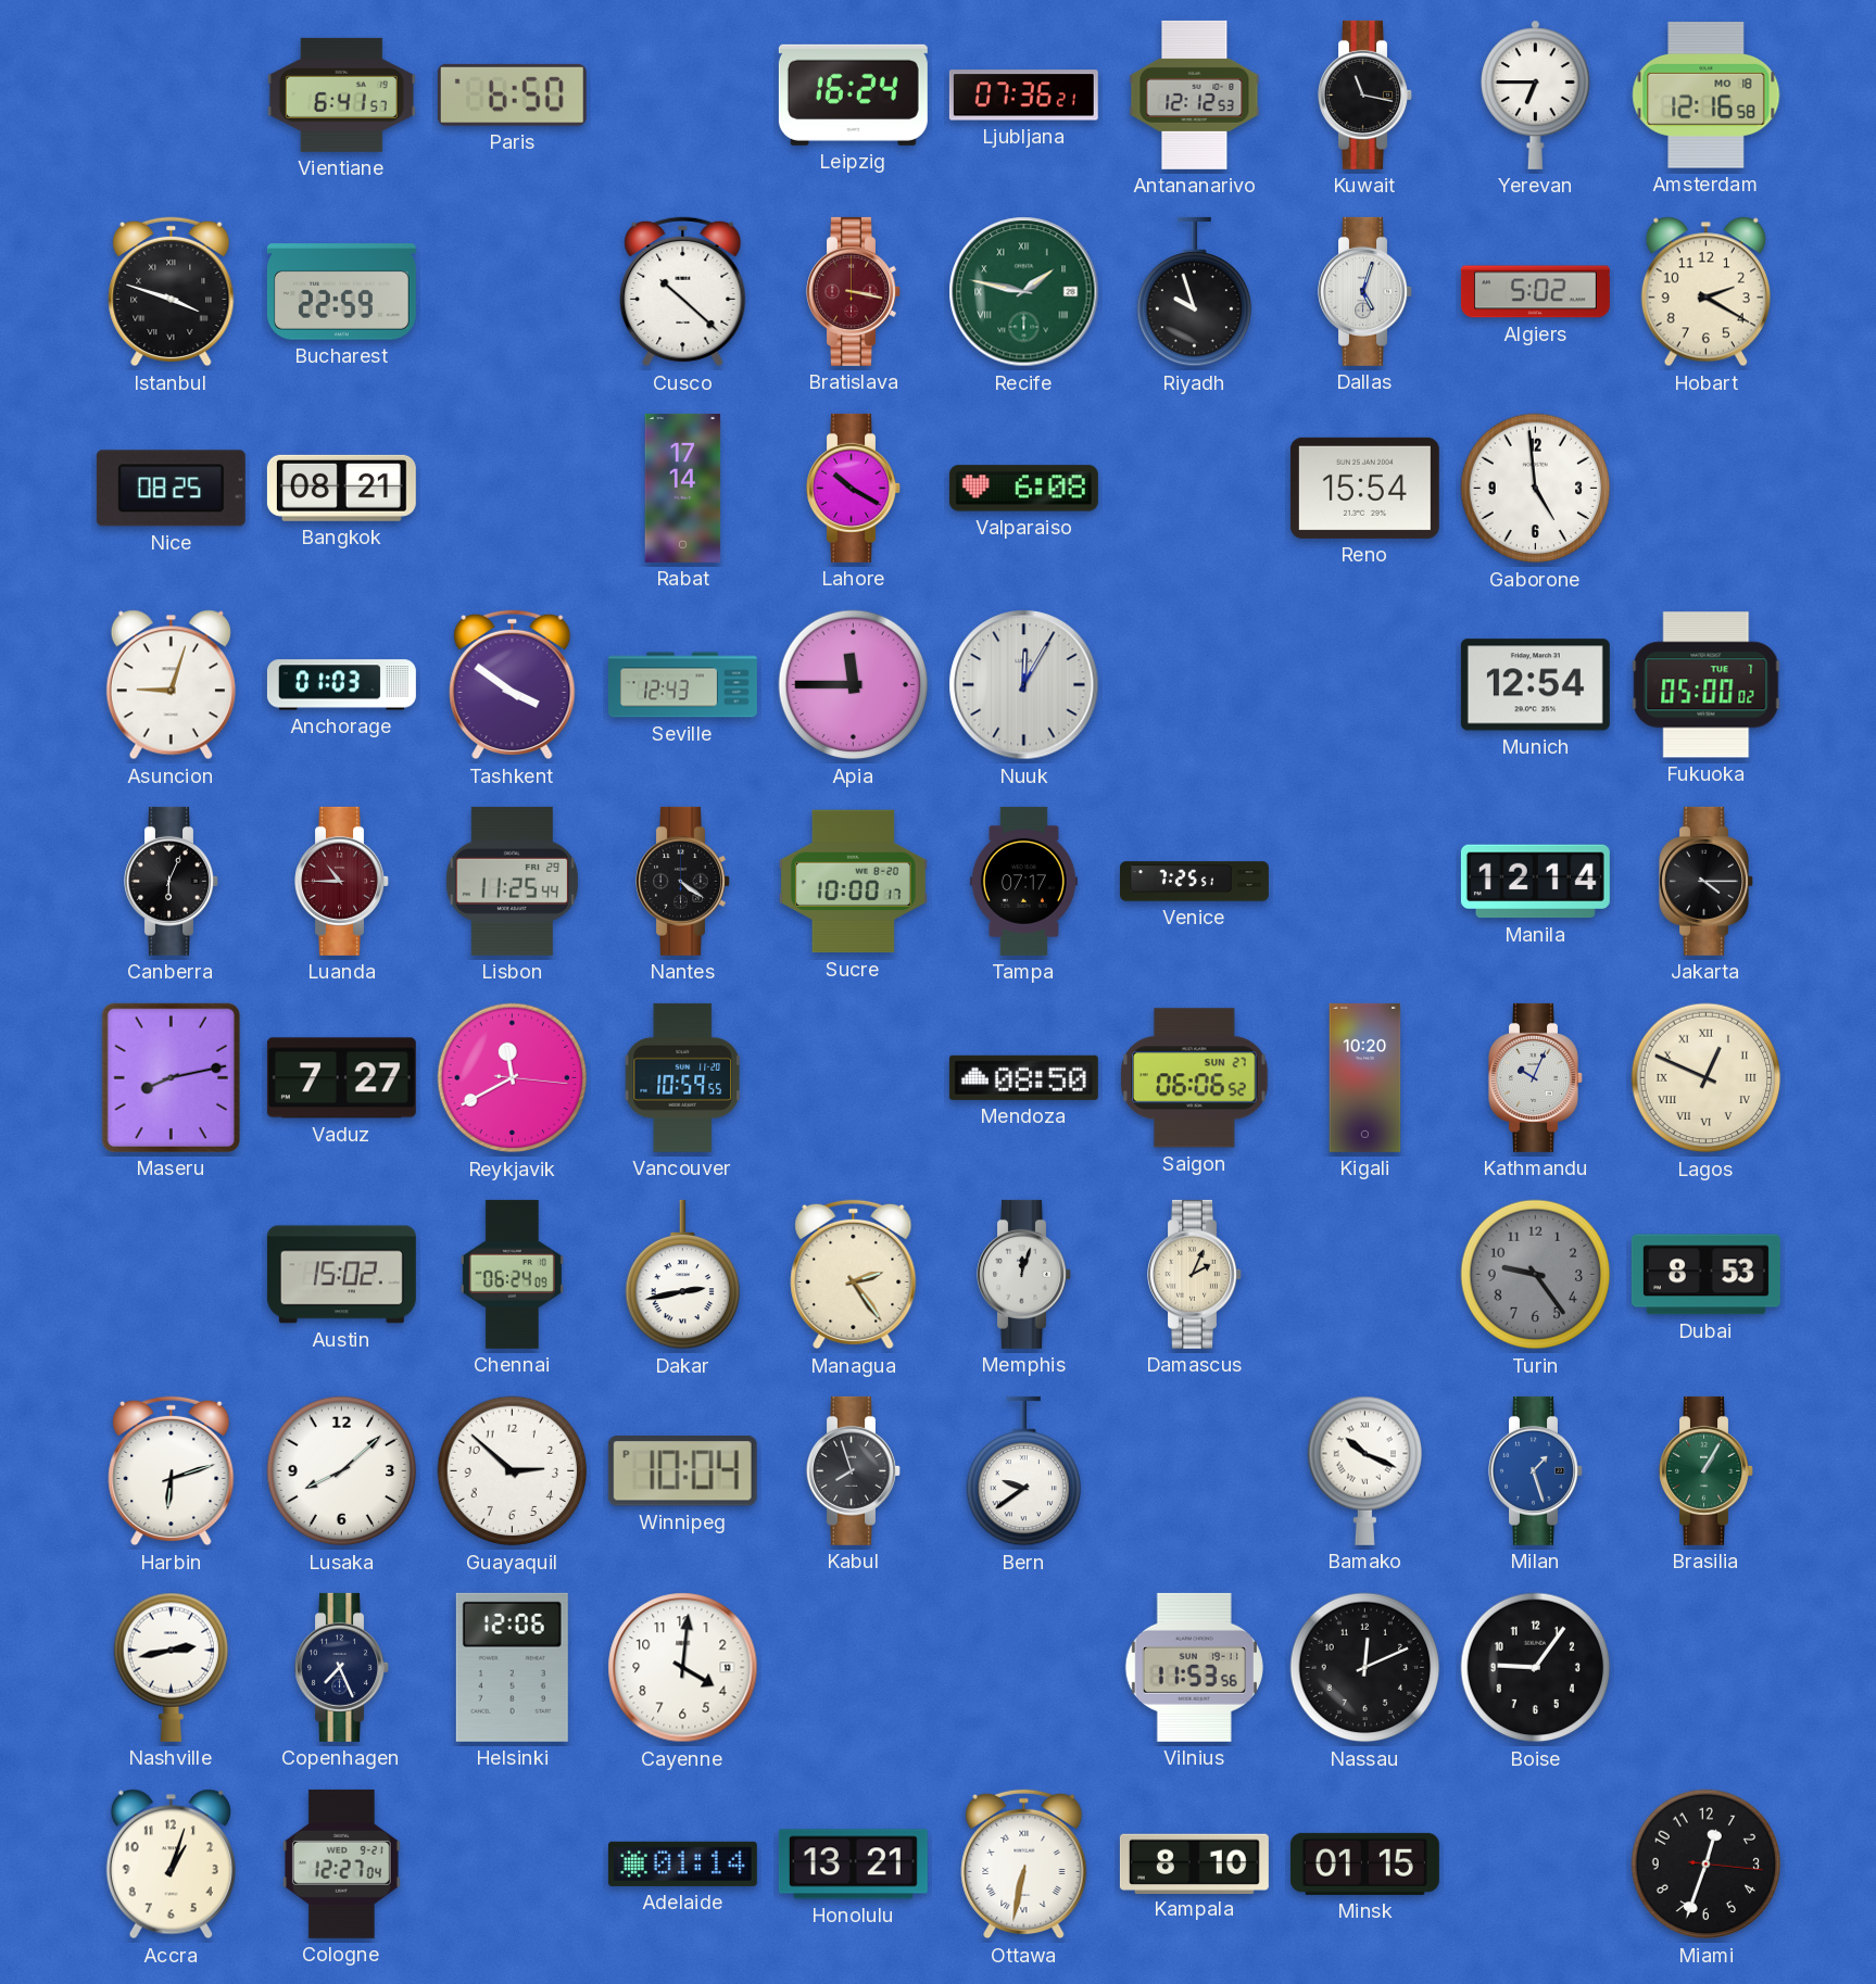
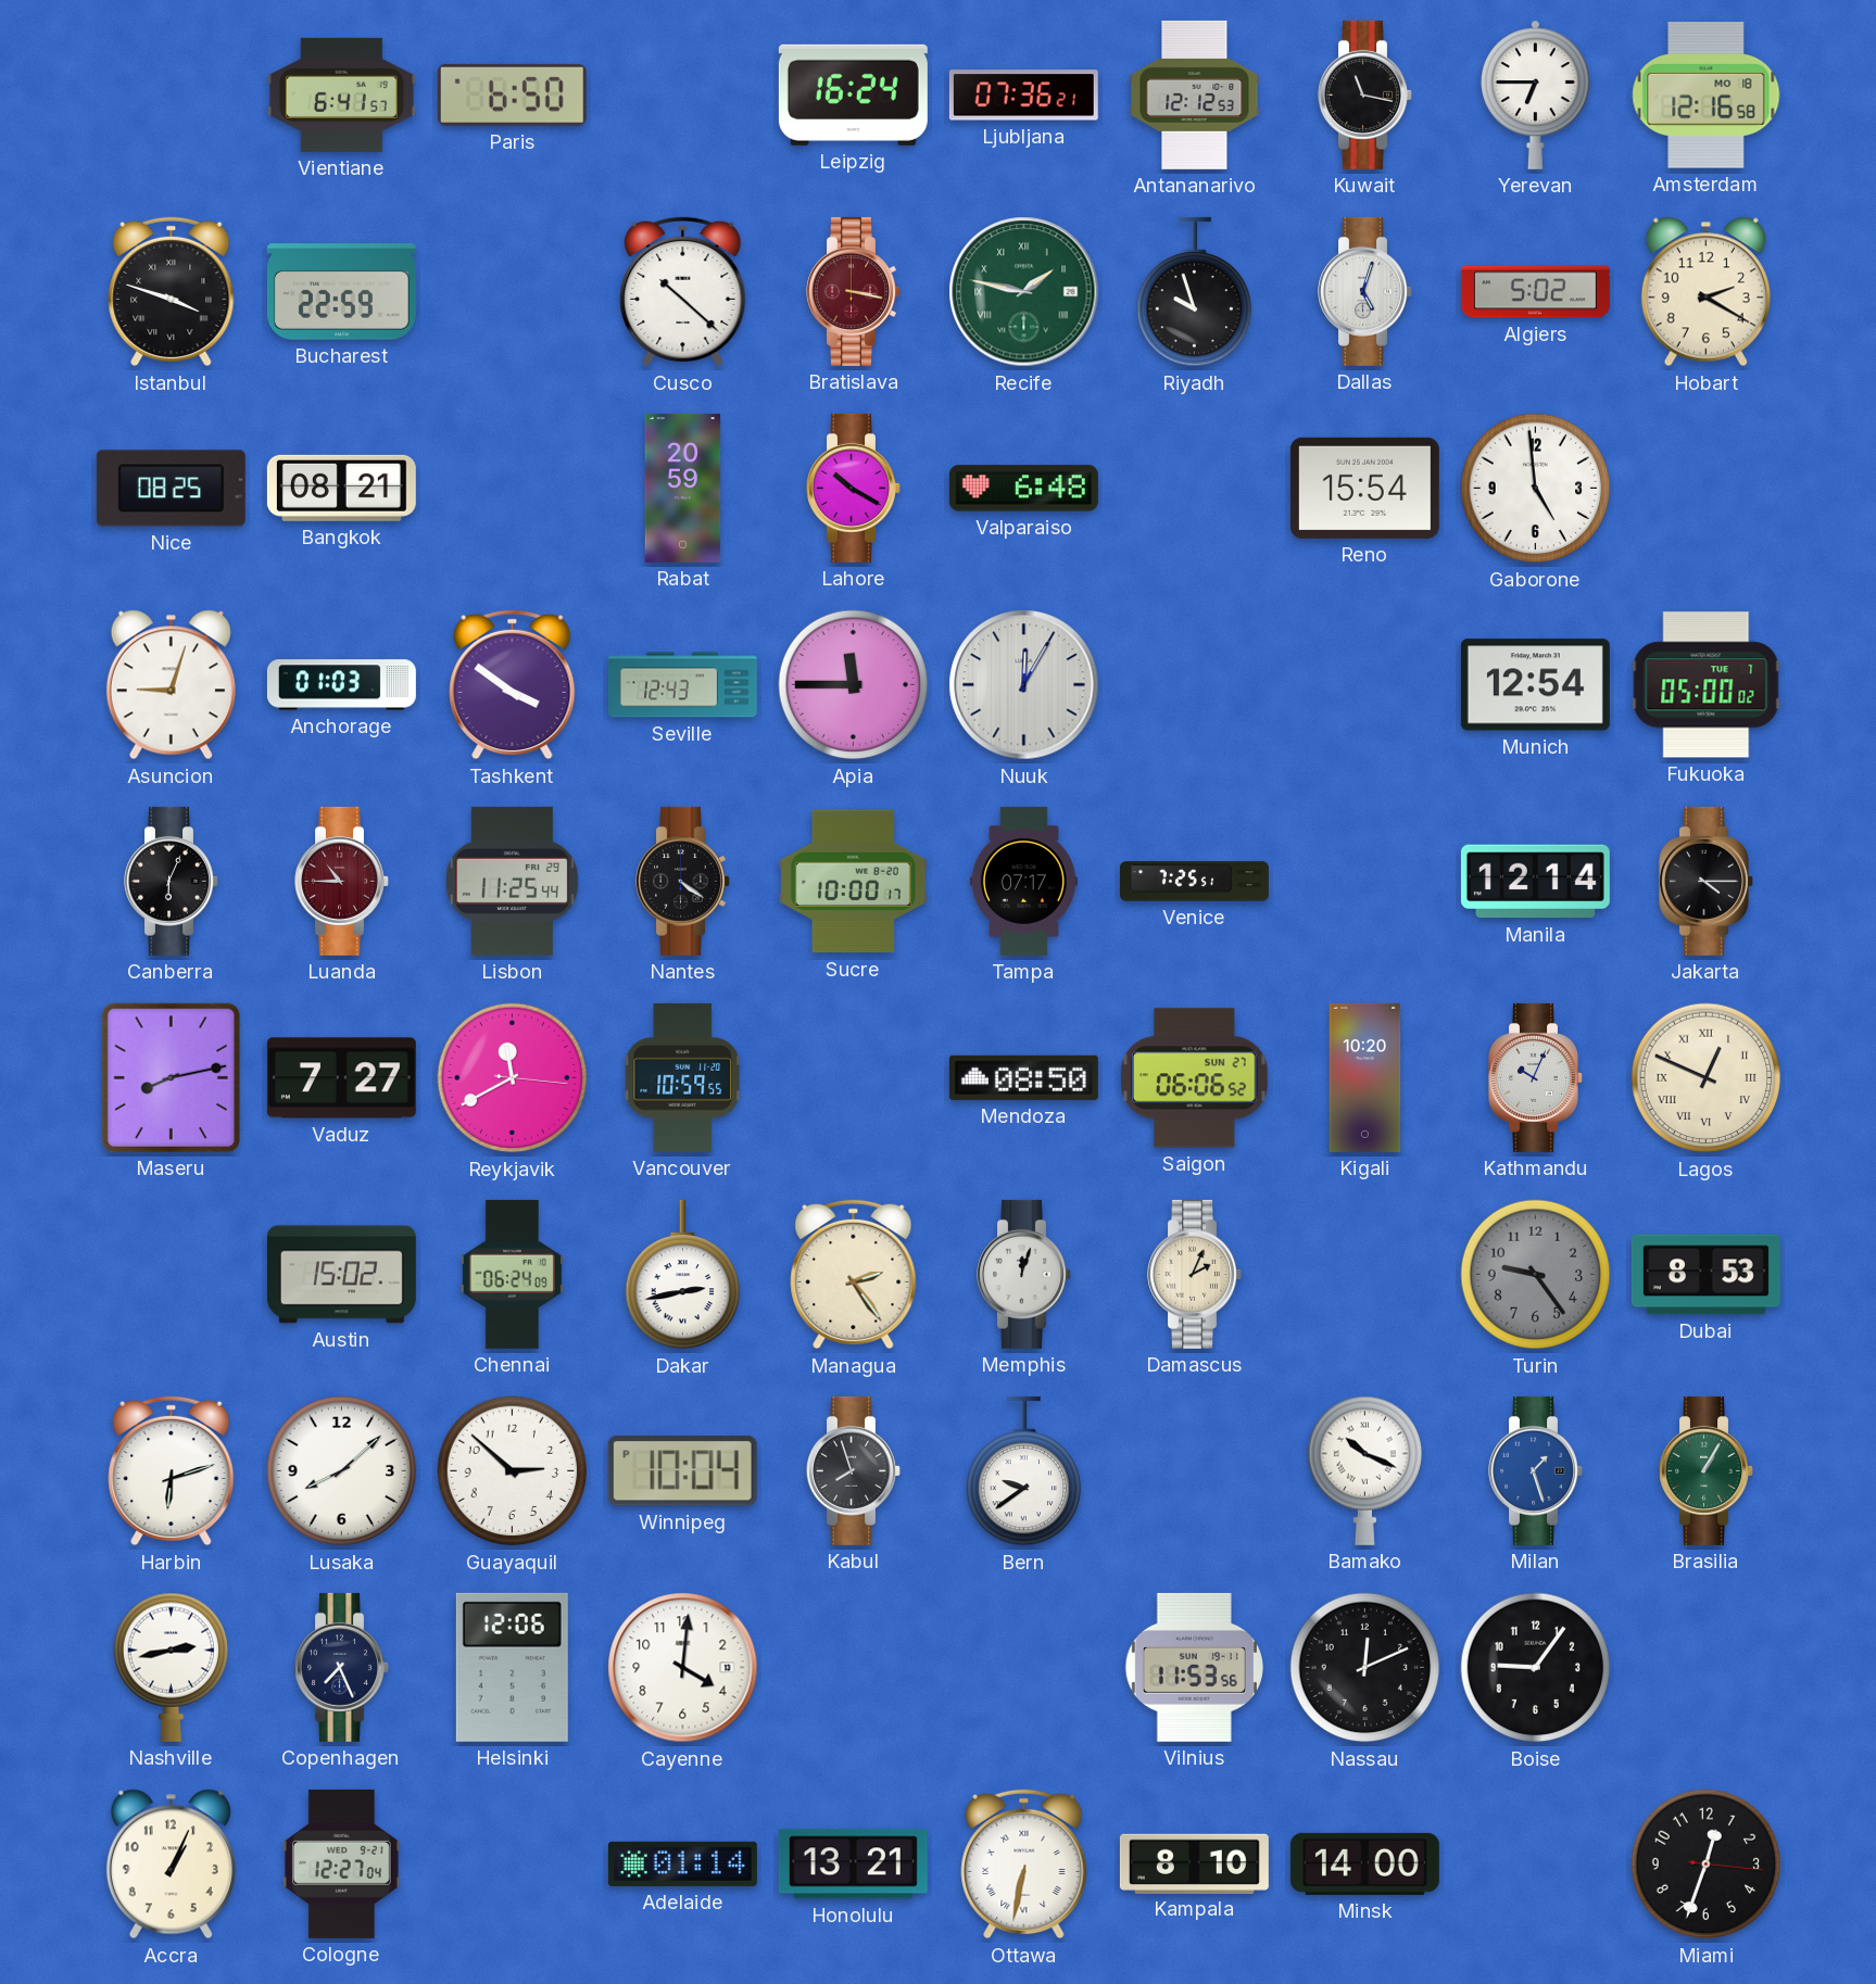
Rabat: 17:14 -> 20:59 (683, 488)
Valparaiso: 6:08 -> 6:48 (1023, 489)
Accra: 1:03 -> 1:04 (171, 1865)
Minsk: 01:15 -> 14:00 (1364, 1863)
